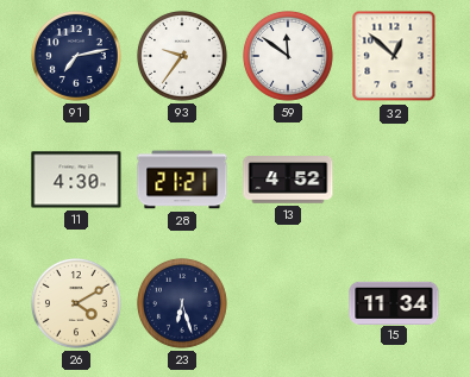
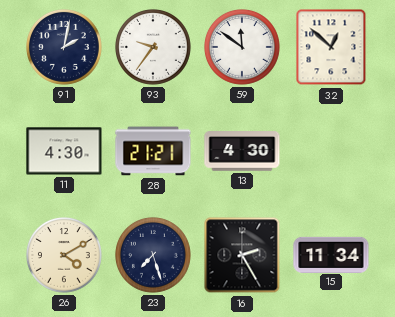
91: 7:13 -> 2:02 (65, 48)
13: 4:52 -> 4:30 (242, 151)
23: 6:27 -> 7:27 (154, 256)
16: none -> 2:25 (242, 255)
